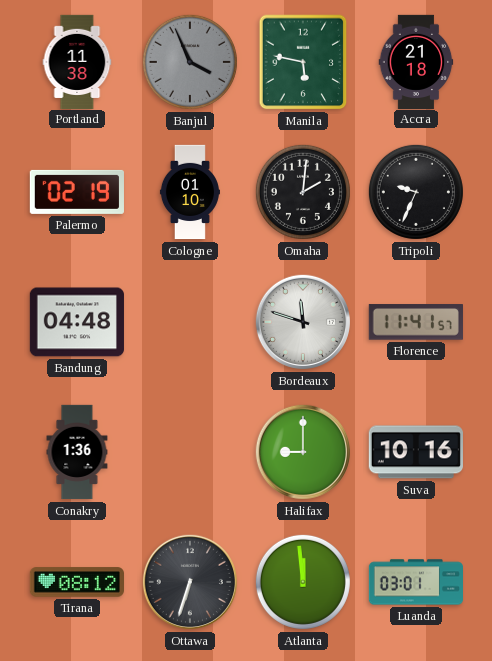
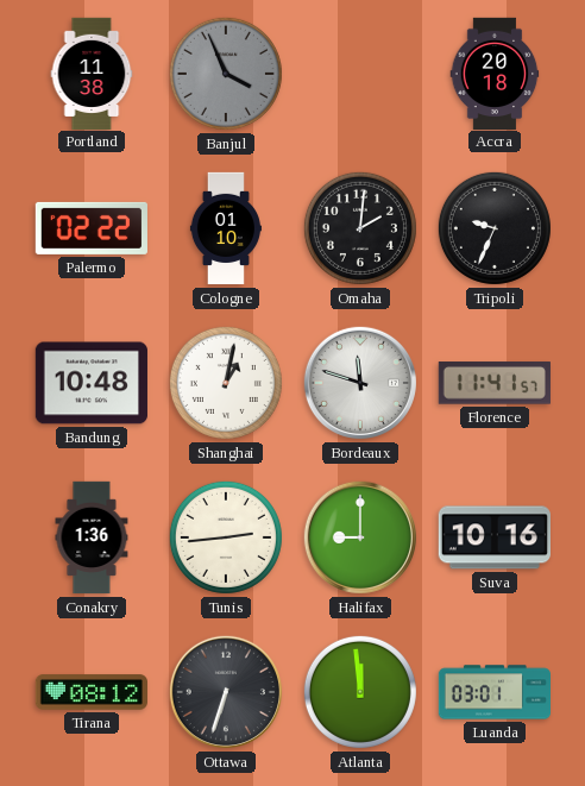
Manila: 5:47 -> none (303, 62)
Accra: 21:18 -> 20:18 (495, 73)
Palermo: 02:19 -> 02:22 (92, 228)
Bandung: 04:48 -> 10:48 (92, 383)
Shanghai: none -> 1:02 (226, 383)
Tunis: none -> 2:44 (226, 537)
